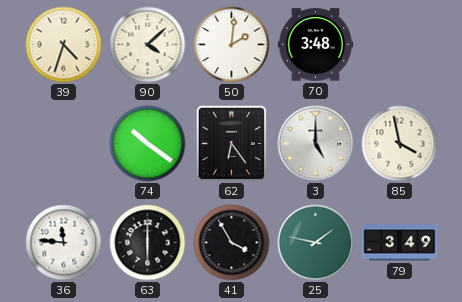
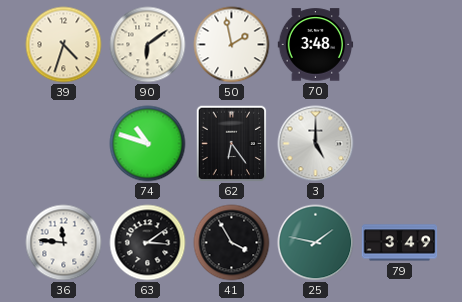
90: 4:08 -> 6:09 (148, 45)
50: 2:01 -> 1:58 (232, 45)
74: 10:21 -> 10:48 (148, 144)
85: 3:58 -> none (400, 144)
63: 6:00 -> 3:09 (148, 243)
